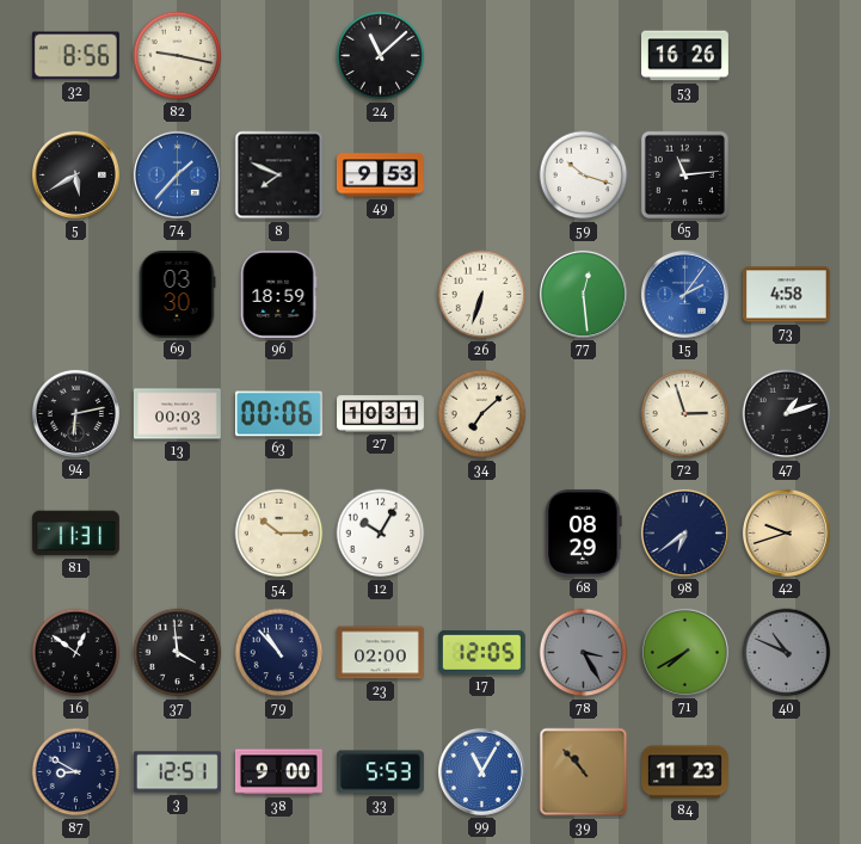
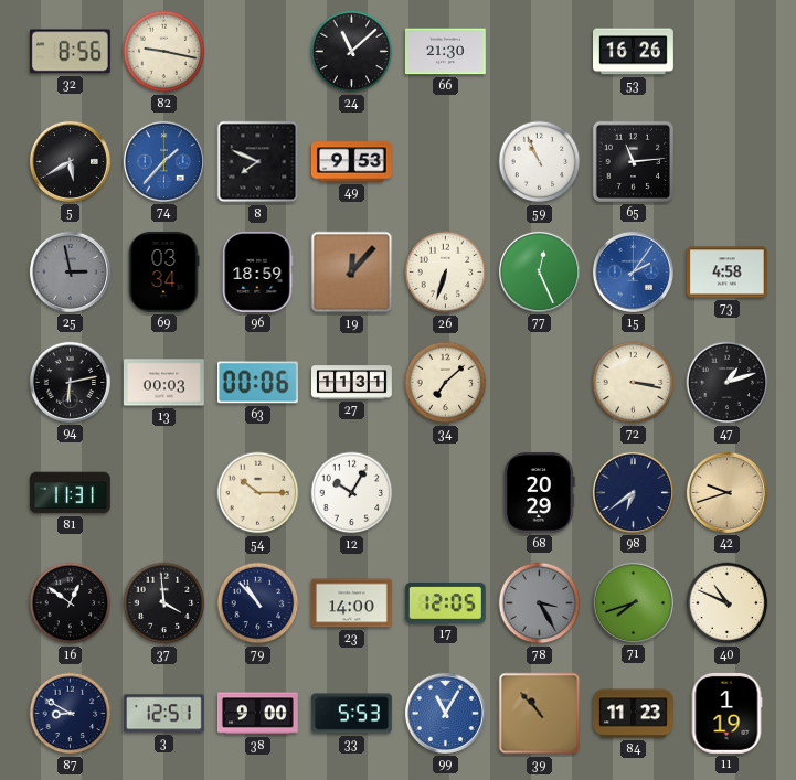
66: none -> 21:30 (445, 52)
59: 10:18 -> 10:56 (540, 162)
25: none -> 2:58 (70, 271)
69: 03:30 -> 03:34 (163, 271)
19: none -> 12:07 (352, 273)
77: 12:29 -> 12:26 (539, 271)
27: 10:31 -> 11:31 (352, 383)
72: 2:57 -> 3:17 (634, 383)
68: 08:29 -> 20:29 (540, 492)
23: 02:00 -> 14:00 (352, 603)
71: 7:40 -> 7:42 (633, 602)
40 dial: grey -> cream (728, 603)
11: none -> 1:19 (726, 713)
